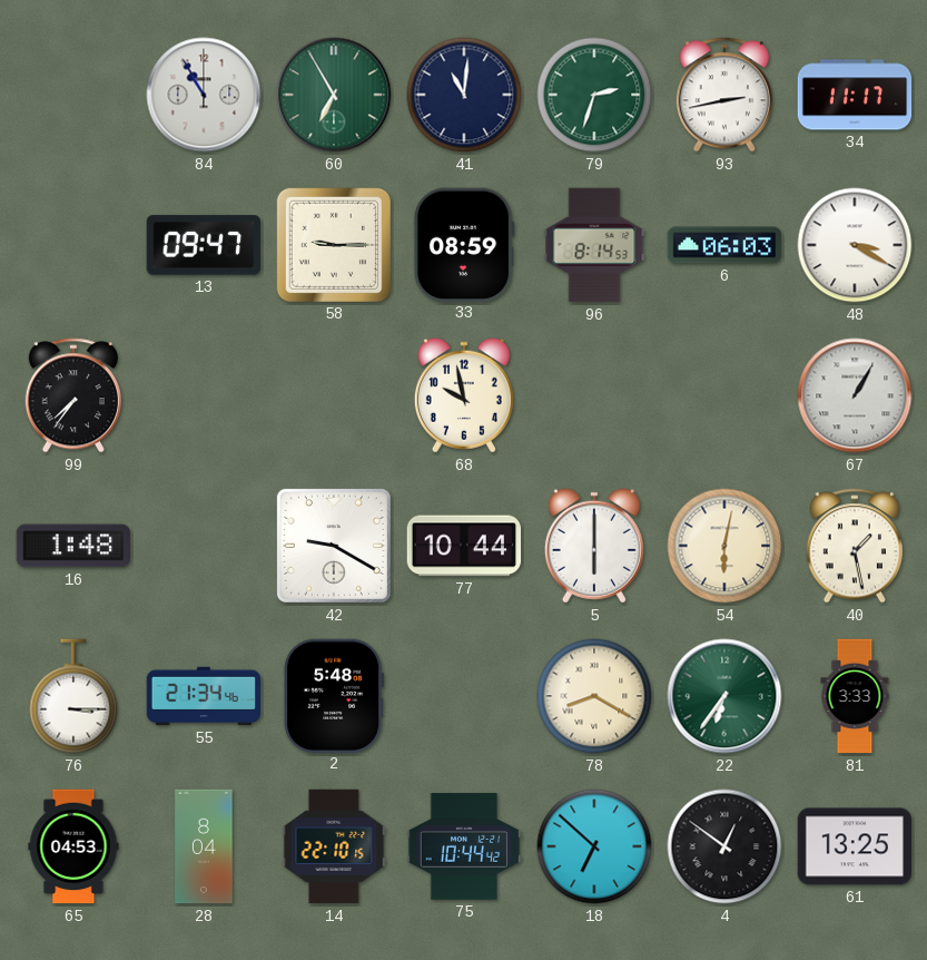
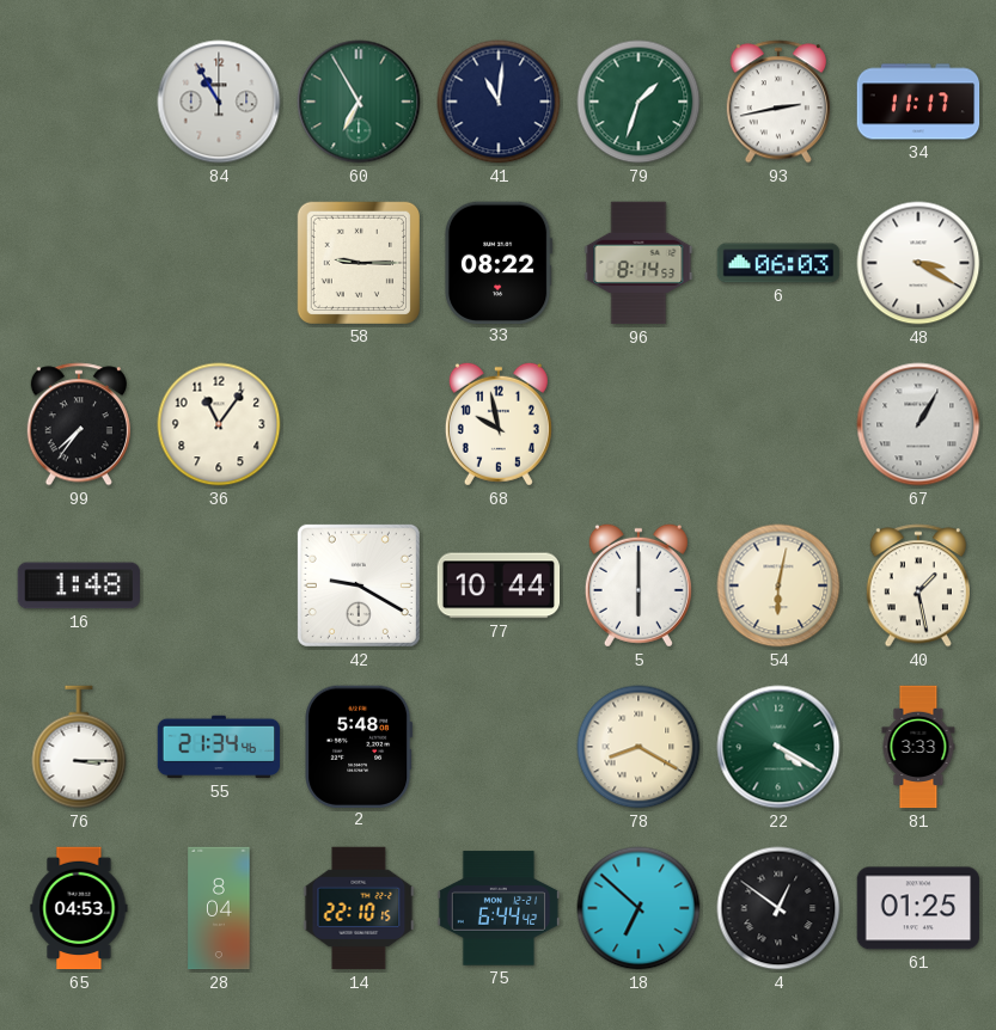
79: 2:33 -> 1:33 (638, 102)
13: 09:47 -> none (204, 245)
33: 08:59 -> 08:22 (499, 262)
36: none -> 11:06 (219, 424)
22: 6:36 -> 4:20 (778, 747)
75: 10:44 -> 6:44 (499, 908)
61: 13:25 -> 01:25 (918, 908)
